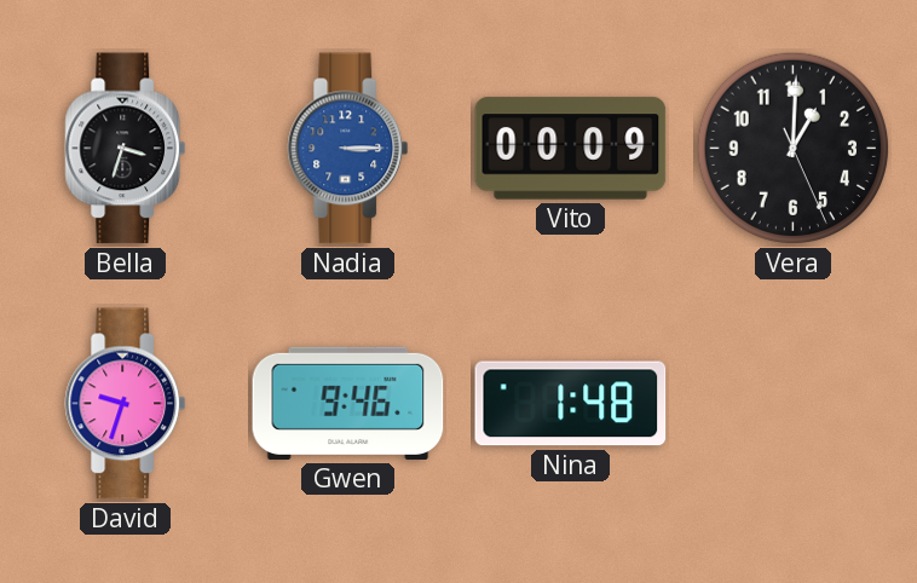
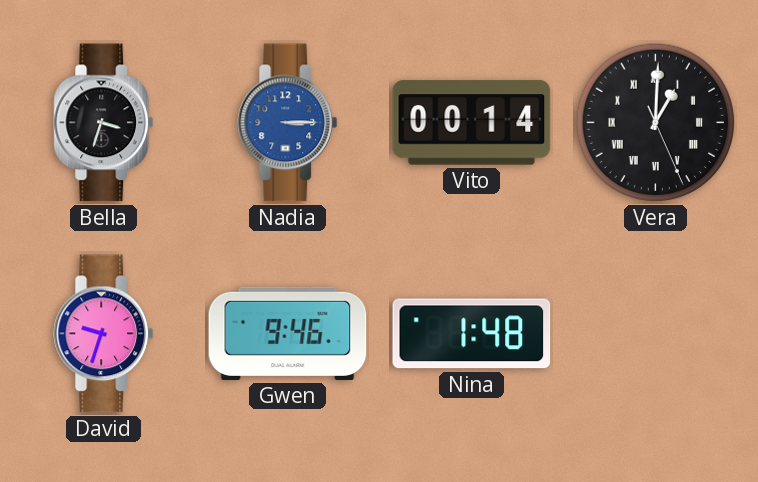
Vito: 00:09 -> 00:14 (472, 123)
Vera numerals: Arabic -> Roman (656, 123)
